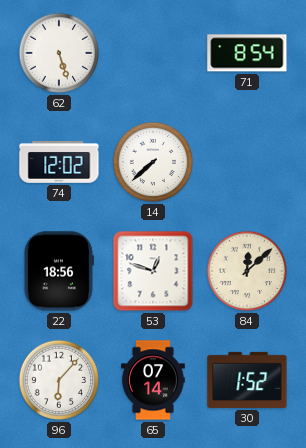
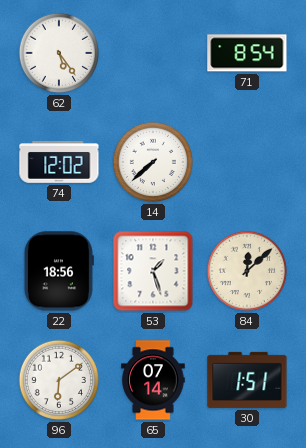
62: 5:27 -> 5:24 (59, 53)
53: 12:48 -> 1:27 (153, 271)
96: 6:07 -> 6:09 (59, 380)
30: 1:52 -> 1:51 (247, 380)
